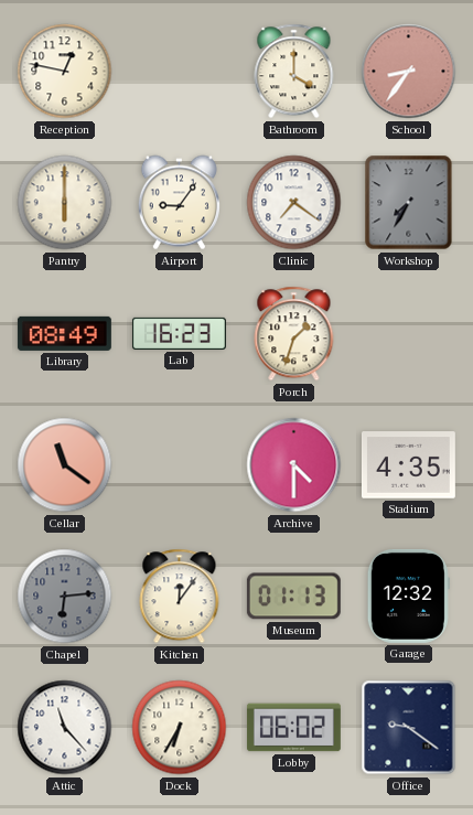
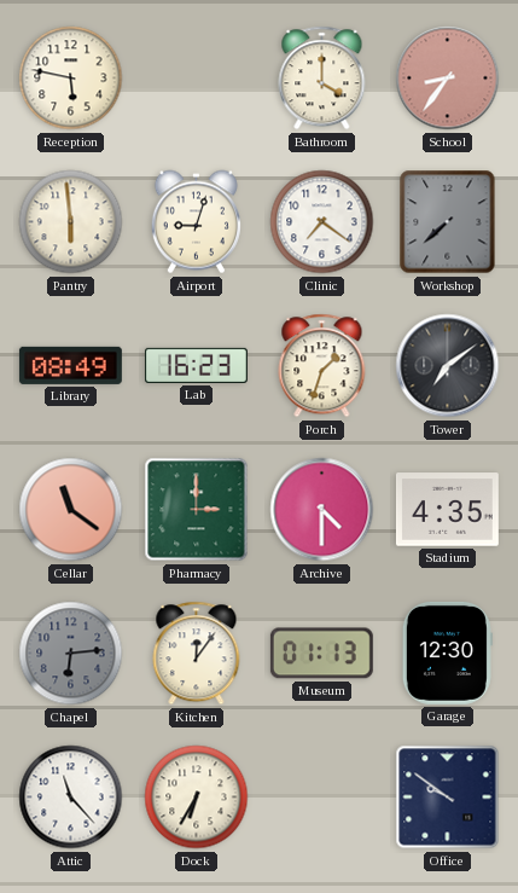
Reception: 12:47 -> 5:47 (71, 79)
Pantry: 6:00 -> 5:59 (71, 222)
Airport: 9:06 -> 9:03 (196, 222)
Workshop: 7:35 -> 7:38 (448, 222)
Tower: none -> 7:09 (448, 366)
Pharmacy: none -> 3:00 (197, 510)
Garage: 12:32 -> 12:30 (447, 653)
Lobby: 06:02 -> none (293, 728)
Office: 9:21 -> 9:51 (448, 798)
